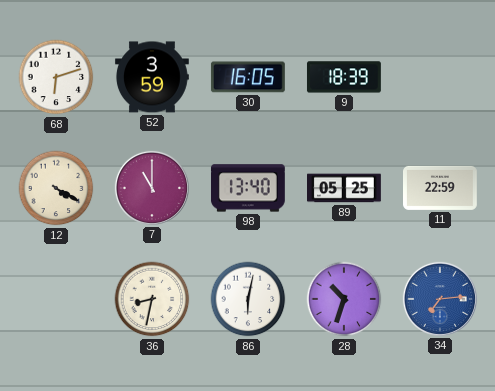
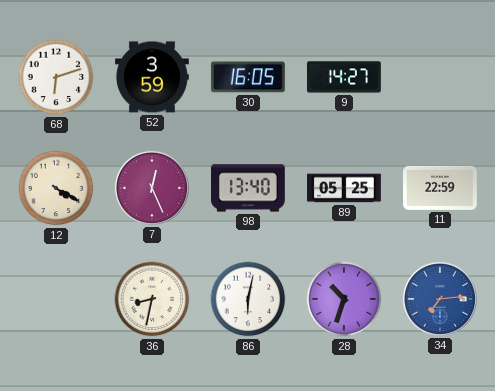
9: 18:39 -> 14:27 (344, 77)
7: 11:00 -> 12:26 (152, 188)
